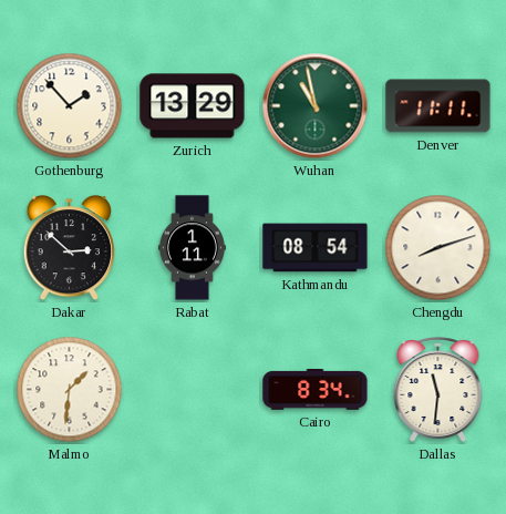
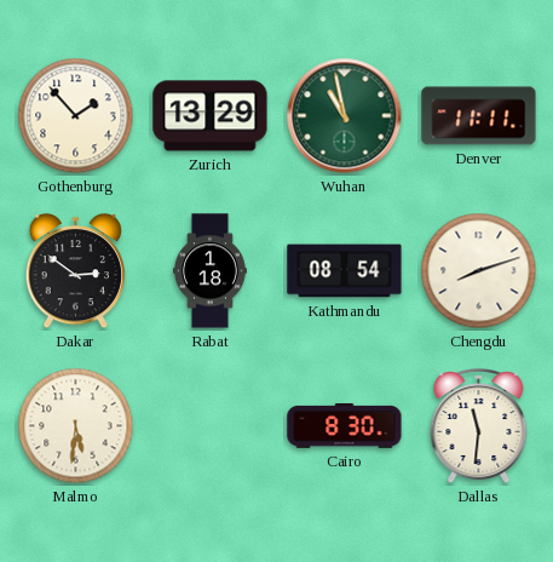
Dakar: 2:52 -> 2:51 (76, 273)
Rabat: 1:11 -> 1:18 (209, 271)
Malmo: 1:31 -> 5:31 (76, 426)
Cairo: 8:34 -> 8:30 (345, 425)
